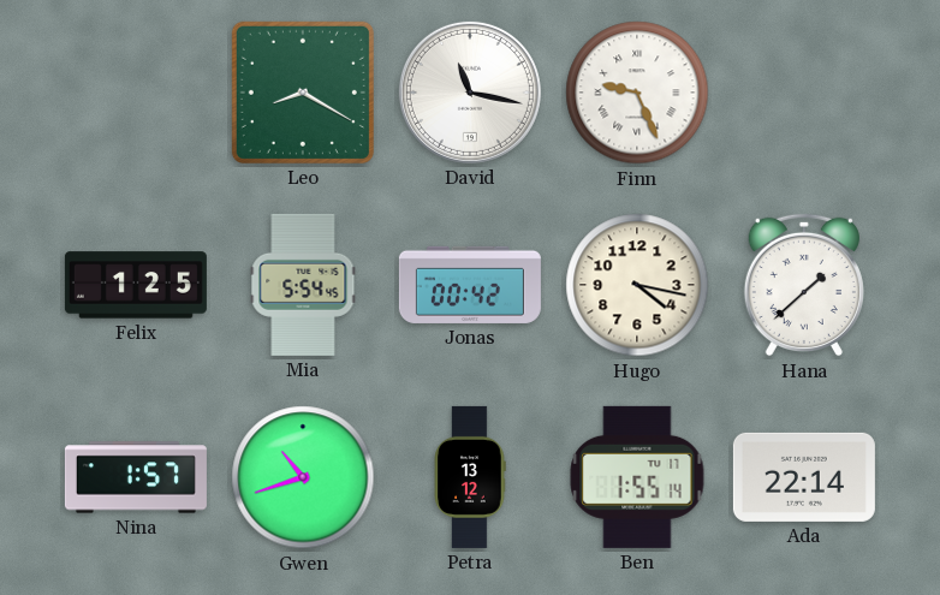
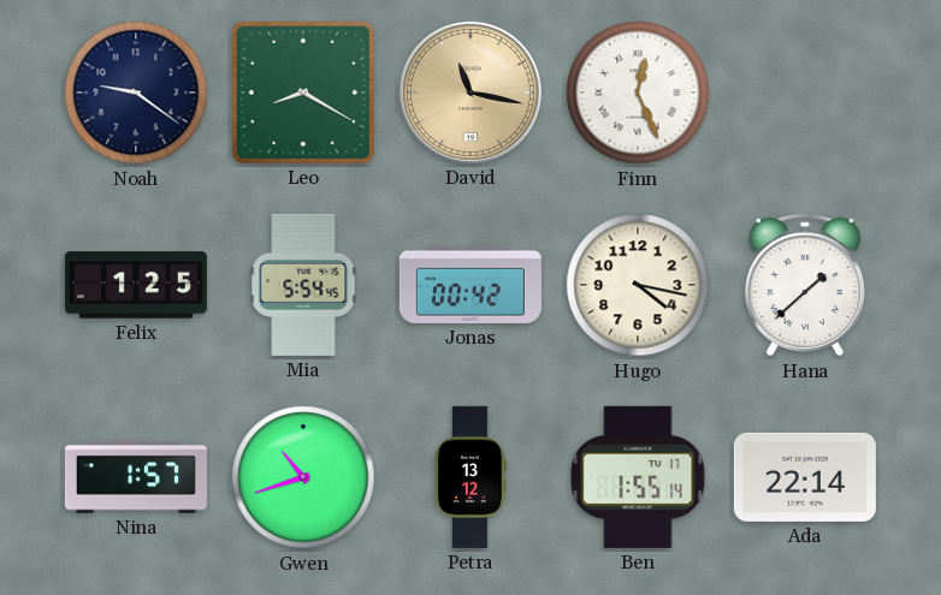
Noah: none -> 9:21 (136, 93)
David dial: white -> champagne (470, 93)
Finn: 9:26 -> 12:26 (638, 93)
